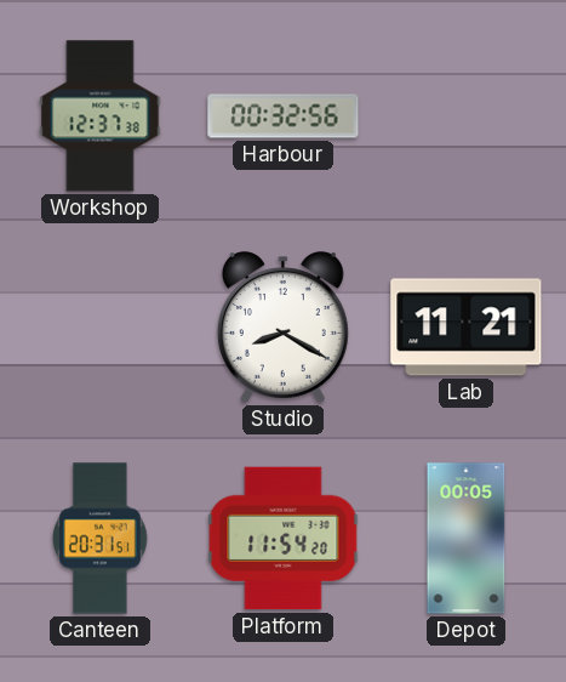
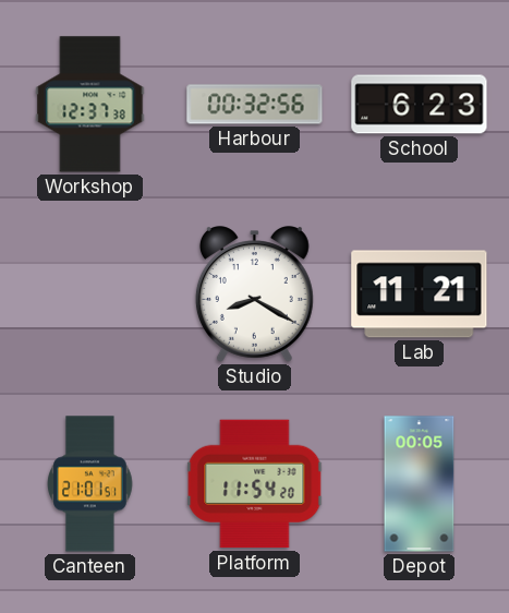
School: none -> 6:23 (420, 105)
Canteen: 20:31 -> 21:01 (90, 484)
